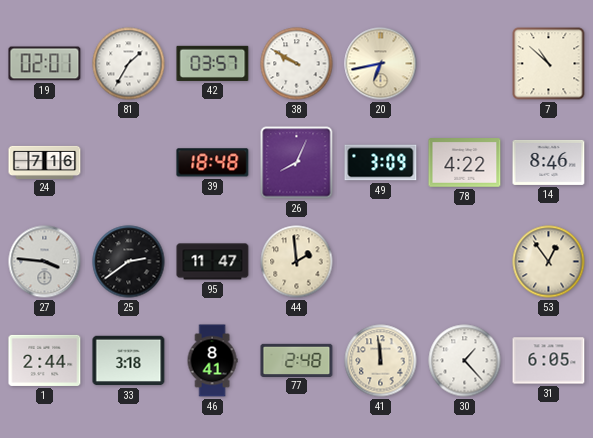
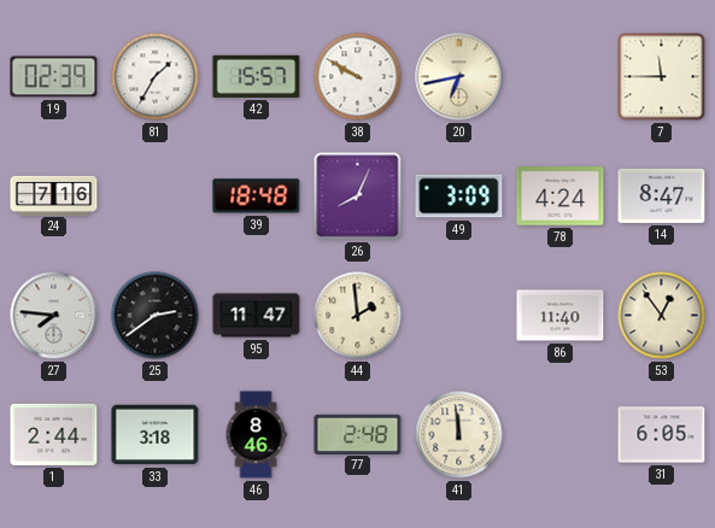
19: 02:01 -> 02:39 (54, 77)
42: 03:57 -> 15:57 (257, 76)
7: 10:52 -> 11:45 (662, 77)
78: 4:22 -> 4:24 (561, 196)
14: 8:46 -> 8:47 (662, 195)
27: 3:46 -> 7:46 (54, 316)
86: none -> 11:40 (561, 316)
46: 8:41 -> 8:46 (256, 435)
30: 1:23 -> none (465, 361)
